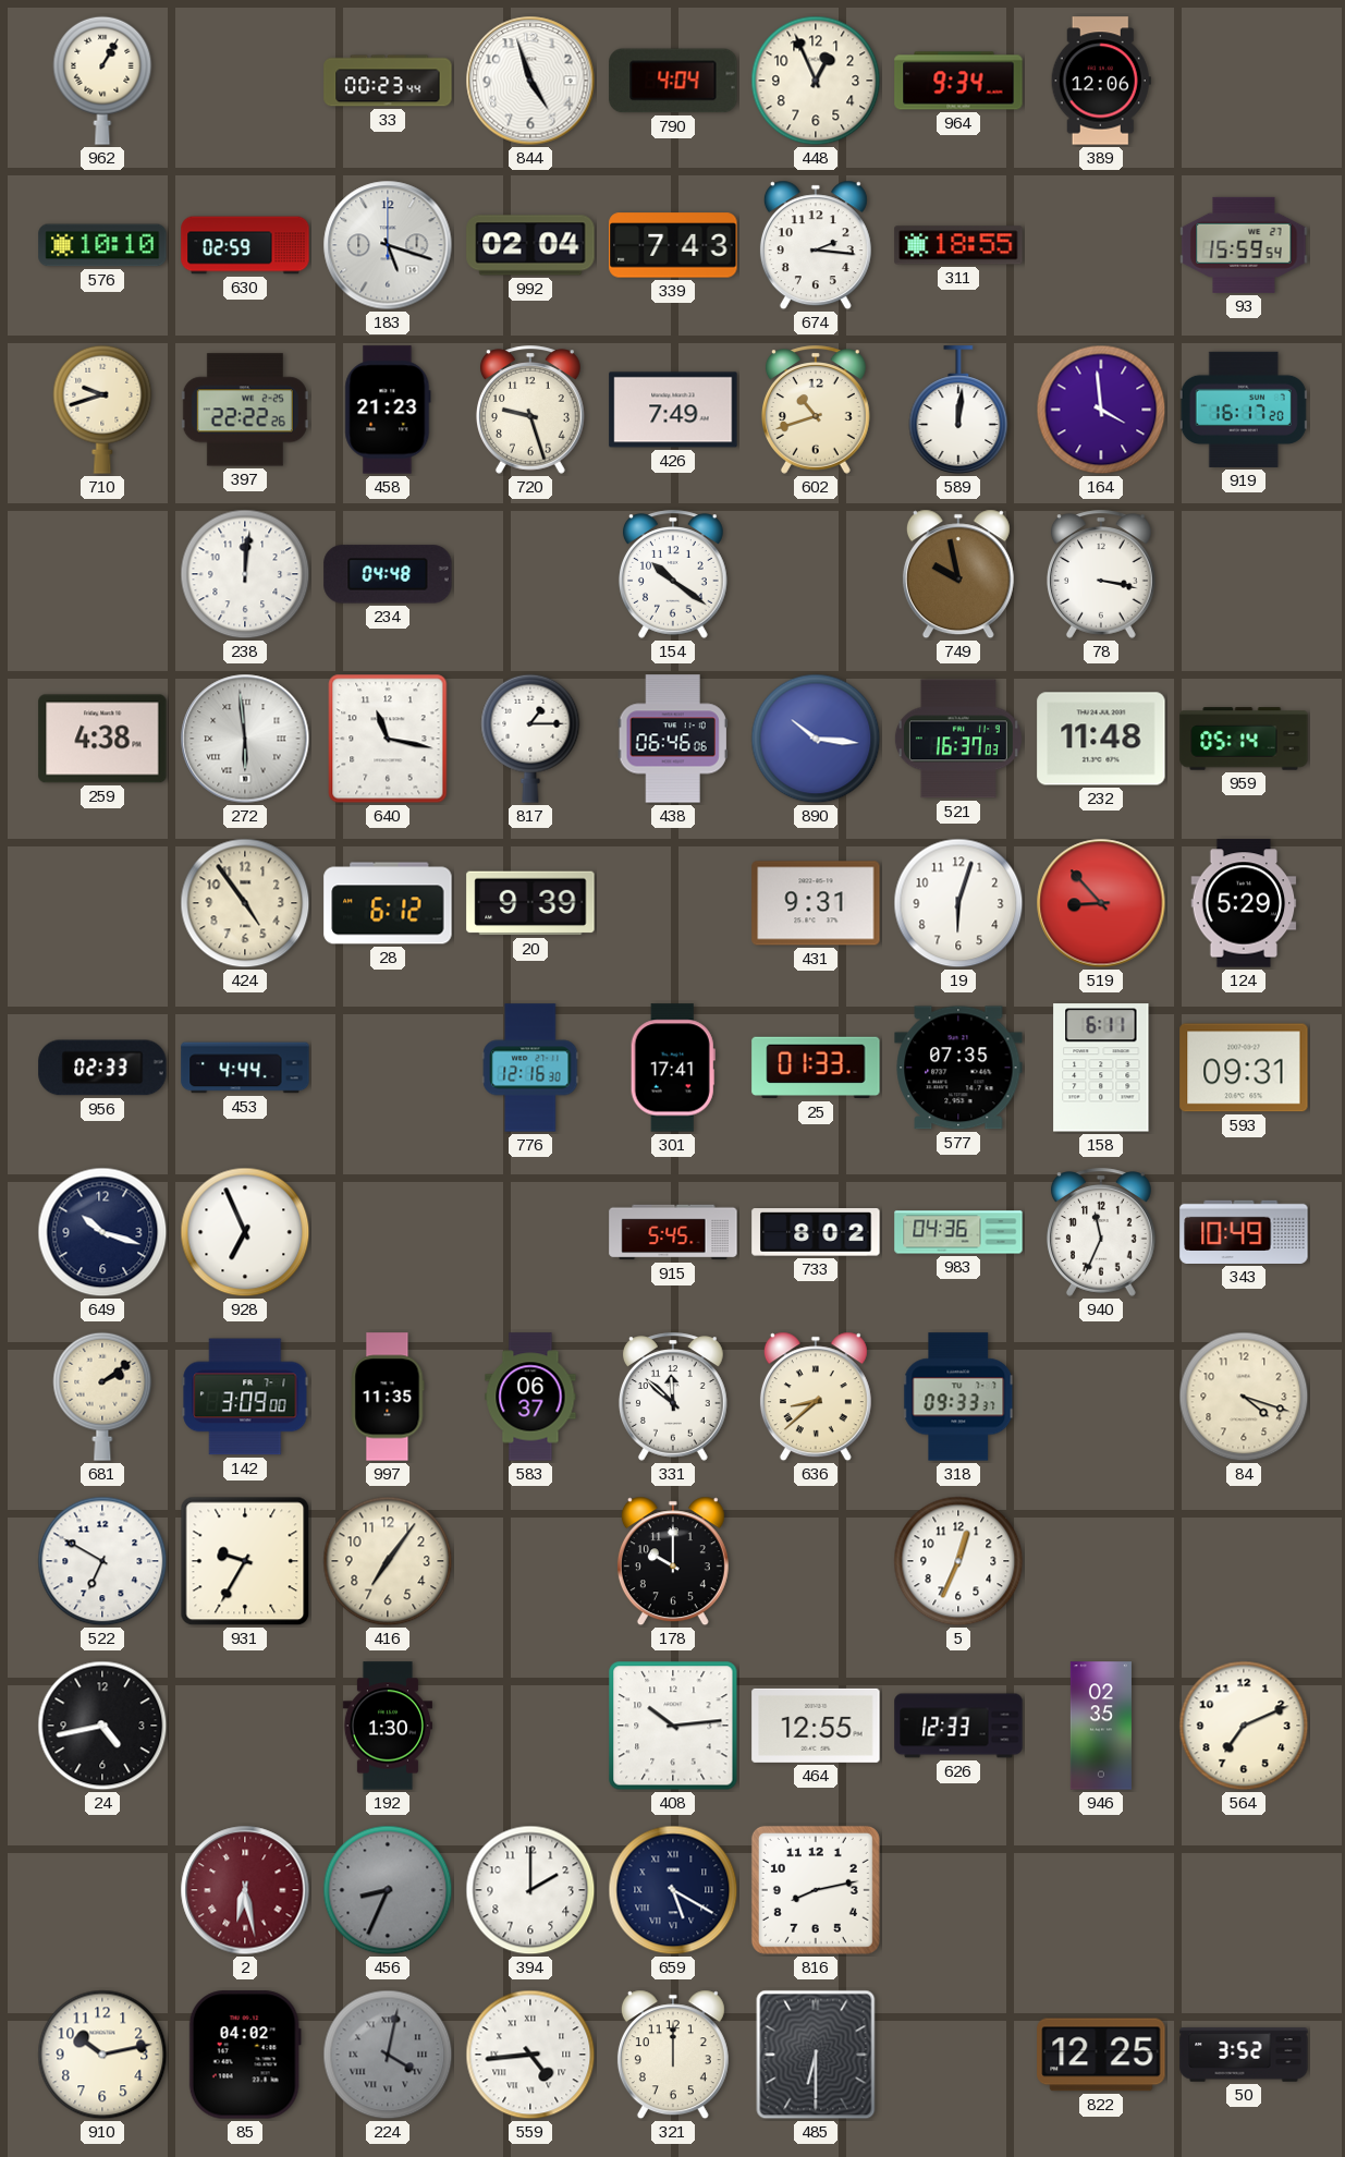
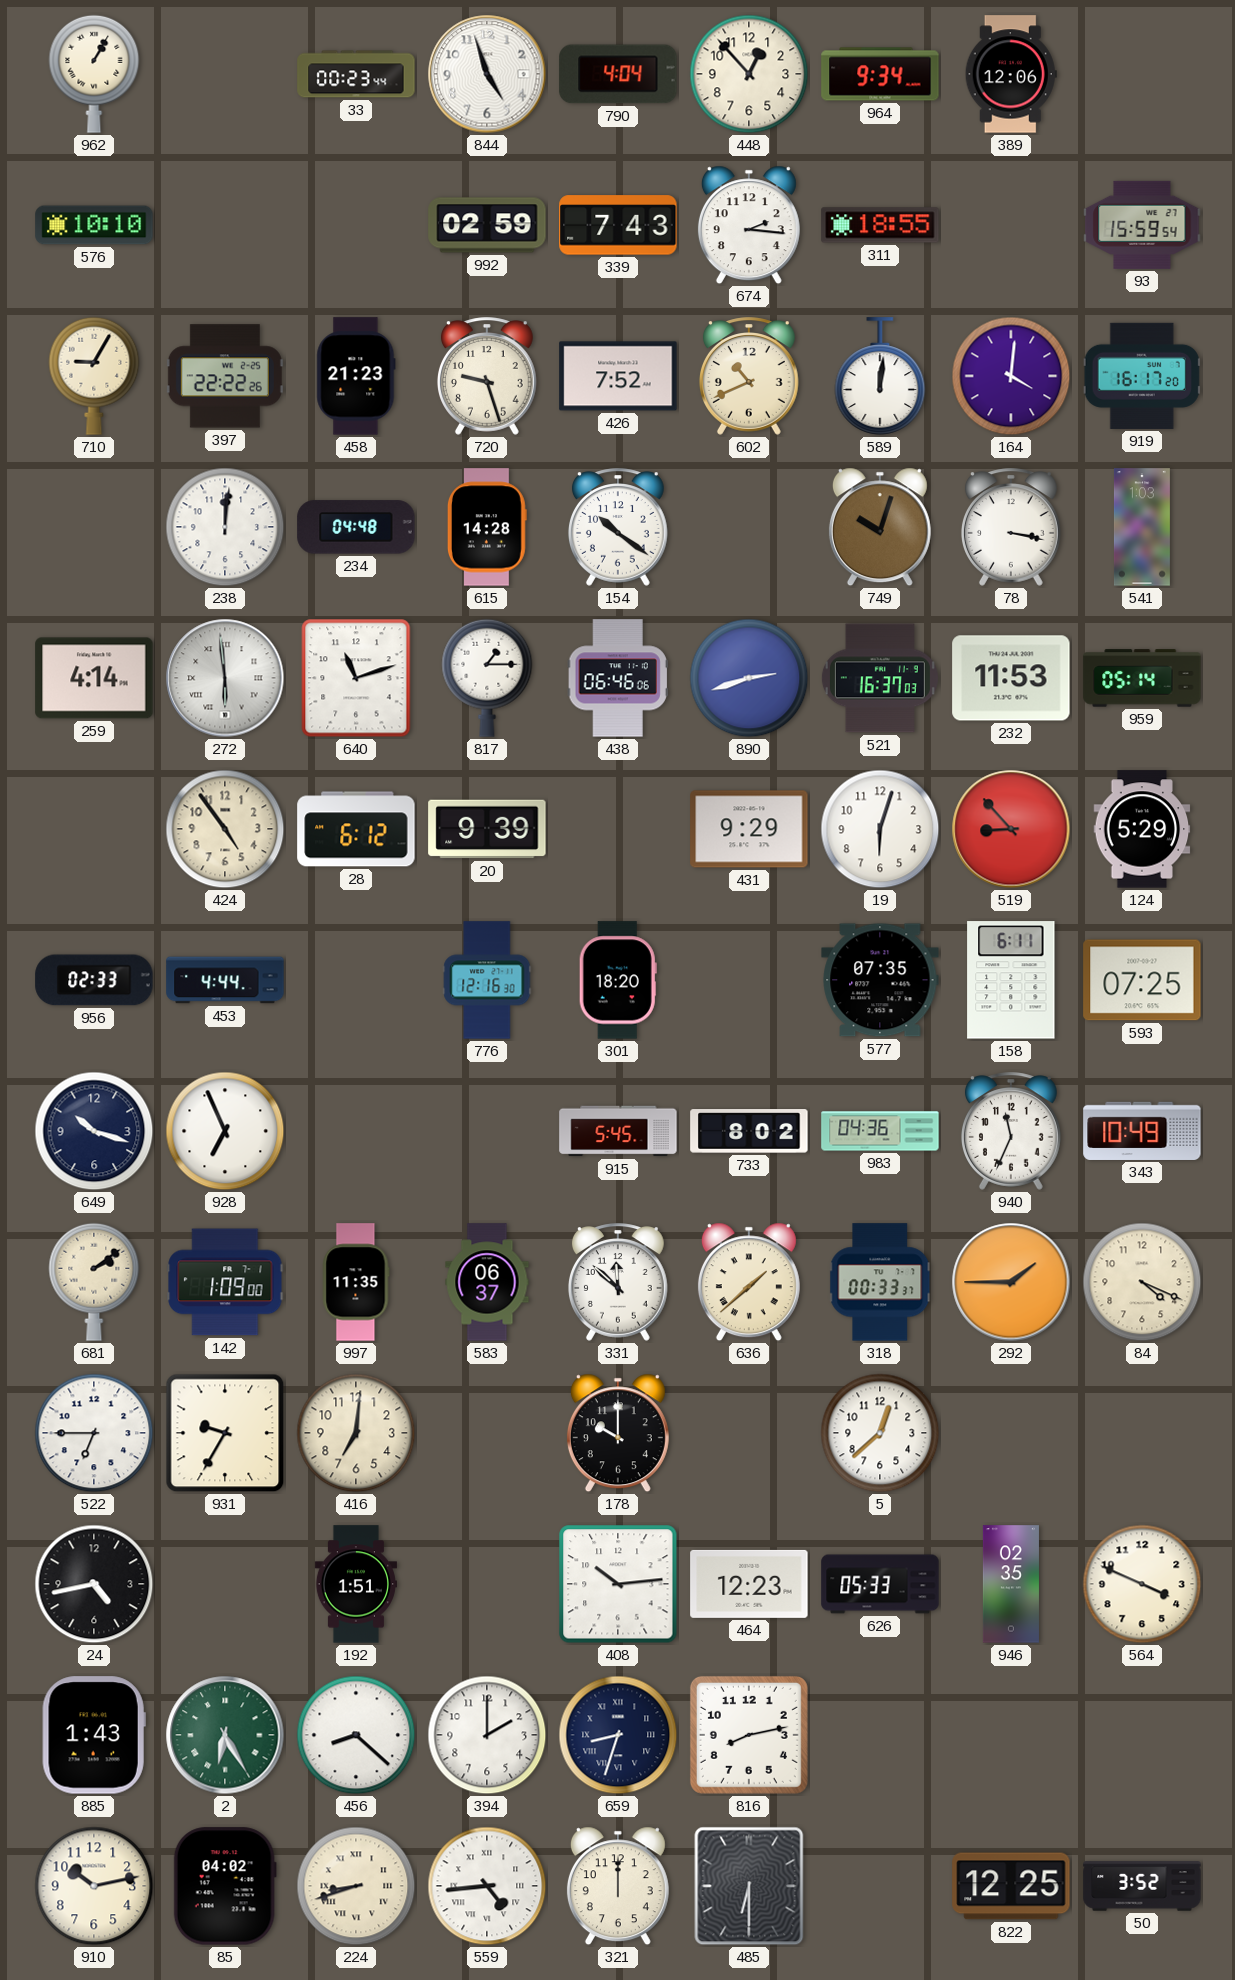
448: 12:56 -> 12:53 (749, 74)
630: 02:59 -> none (245, 245)
183: 5:18 -> none (388, 245)
992: 02:04 -> 02:59 (487, 225)
710: 9:42 -> 9:05 (94, 376)
426: 7:49 -> 7:52 (618, 376)
602: 10:42 -> 10:41 (749, 376)
164: 3:59 -> 4:01 (1011, 376)
615: none -> 14:28 (487, 527)
749: 9:58 -> 10:03 (880, 527)
541: none -> 1:03 (1142, 527)
259: 4:38 -> 4:14 (94, 678)
640: 11:17 -> 11:12 (356, 678)
890: 10:16 -> 2:42 (749, 678)
232: 11:48 -> 11:53 (1011, 678)
431: 9:31 -> 9:29 (749, 829)
301: 17:41 -> 18:20 (618, 980)
25: 01:33 -> none (816, 1068)
593: 09:31 -> 07:25 (1142, 980)
142: 3:09 -> 1:09 (225, 1282)
636: 8:38 -> 1:38 (749, 1282)
318: 09:33 -> 00:33 (881, 1282)
292: none -> 1:45 (1011, 1282)
84: 4:18 -> 4:19 (1142, 1282)
522: 6:50 -> 6:45 (94, 1433)
416: 7:06 -> 7:01 (356, 1433)
5: 12:34 -> 12:38 (880, 1433)
192: 1:30 -> 1:51 (356, 1584)
464: 12:55 -> 12:23 (749, 1584)
626: 12:33 -> 05:33 (880, 1584)
564: 7:11 -> 3:49 (1142, 1584)
885: none -> 1:43 (94, 1735)
2: 6:28 -> 6:25 (225, 1735)
2 dial: burgundy -> green (225, 1735)
456: 8:34 -> 8:22 (356, 1735)
456 dial: grey -> white (356, 1735)
659: 5:20 -> 8:33 (618, 1735)
224: 4:02 -> 8:42 (356, 1886)
224 dial: grey -> cream (356, 1886)
